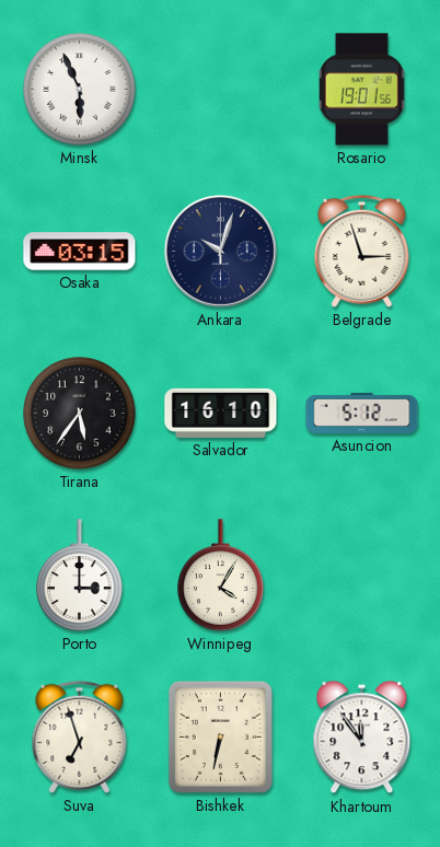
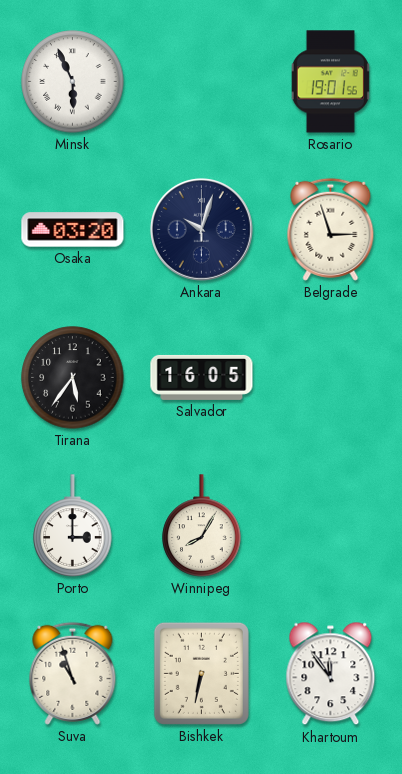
Osaka: 03:15 -> 03:20 (73, 230)
Salvador: 16:10 -> 16:05 (202, 377)
Asuncion: 5:12 -> none (362, 413)
Winnipeg: 4:05 -> 8:05 (202, 526)
Suva: 6:57 -> 10:57 (73, 673)
